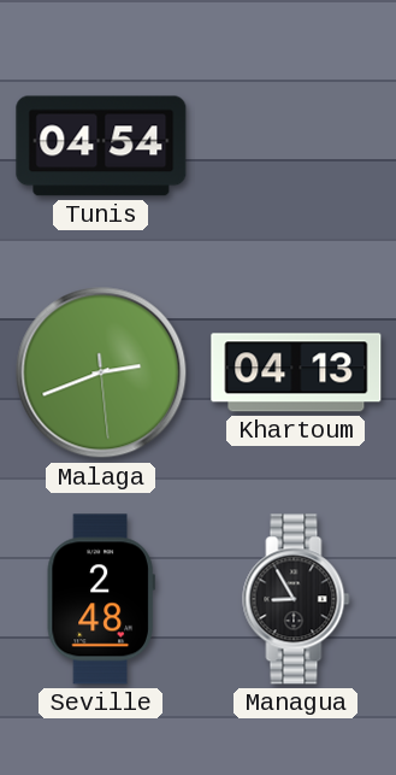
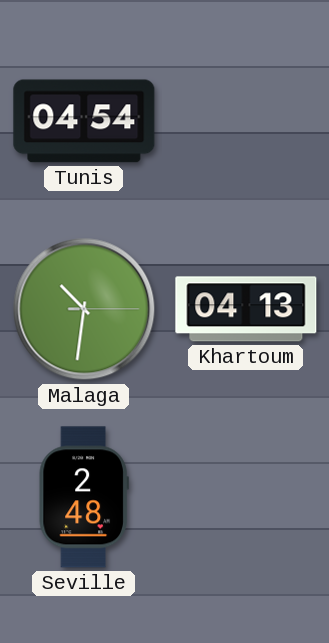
Malaga: 2:41 -> 10:31 (84, 309)
Managua: 8:55 -> none (296, 599)
